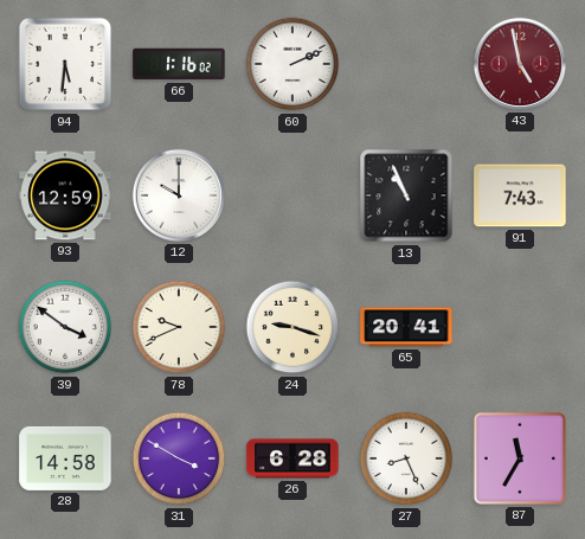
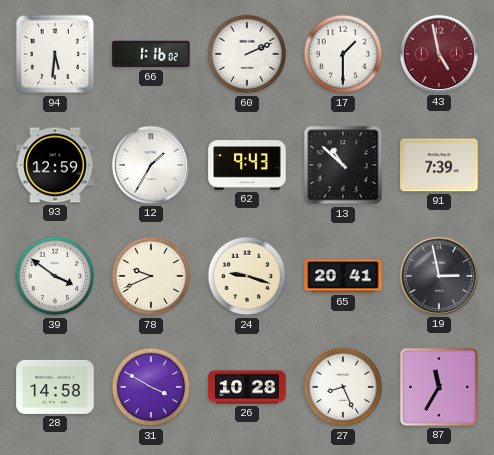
17: none -> 1:30 (343, 54)
12: 10:00 -> 1:35 (151, 165)
62: none -> 9:43 (247, 165)
13: 10:56 -> 10:52 (343, 165)
91: 7:43 -> 7:39 (439, 165)
19: none -> 2:58 (439, 276)
26: 6:28 -> 10:28 (247, 387)
